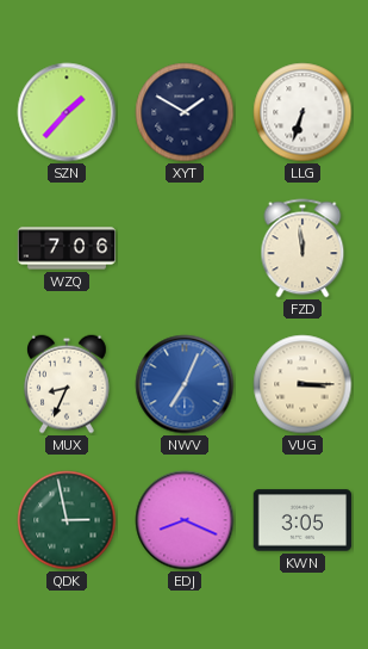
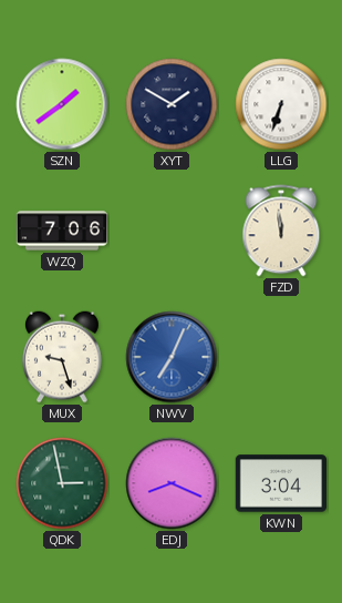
SZN: 1:37 -> 1:39 (62, 104)
MUX: 8:34 -> 9:27 (63, 357)
VUG: 3:15 -> none (302, 384)
KWN: 3:05 -> 3:04 (281, 483)
